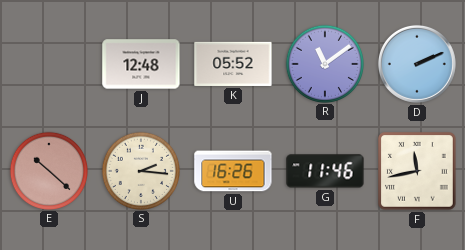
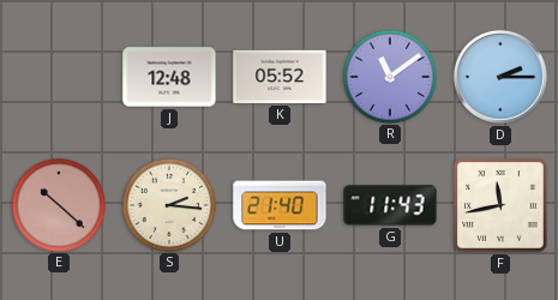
D: 2:11 -> 2:15 (500, 77)
U: 16:26 -> 21:40 (280, 205)
G: 11:46 -> 11:43 (390, 205)
